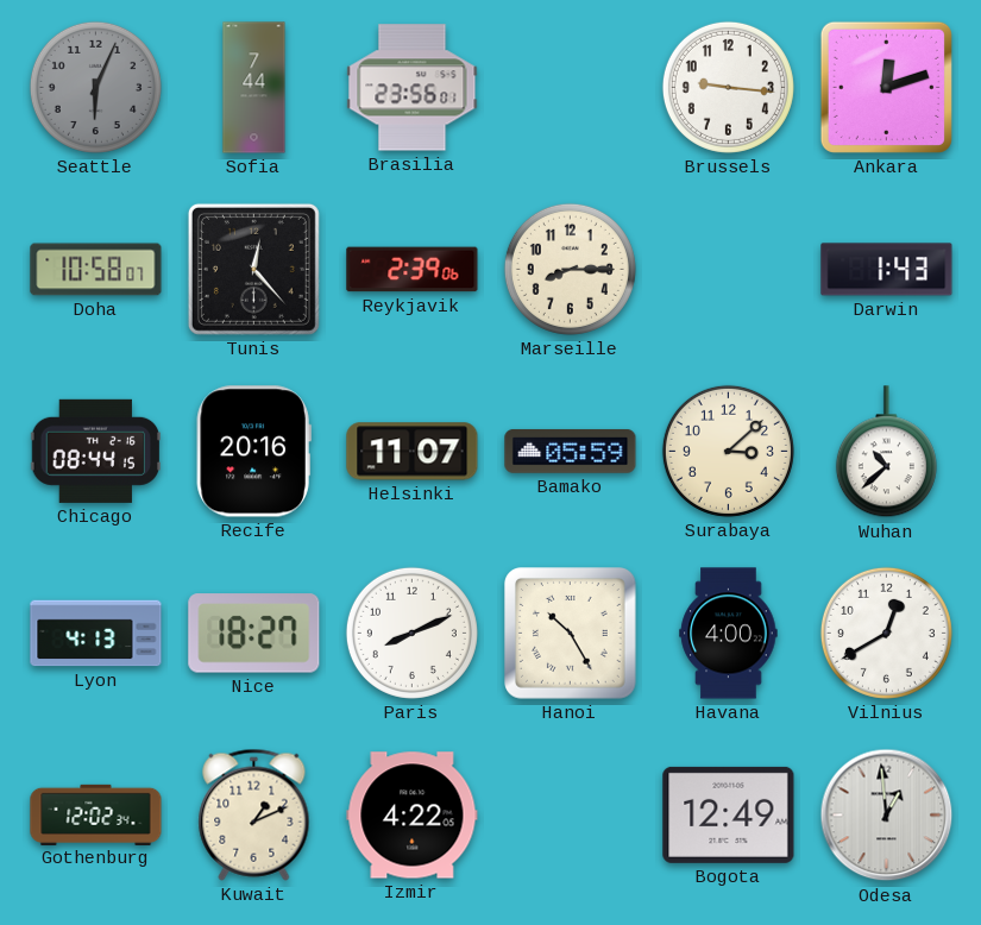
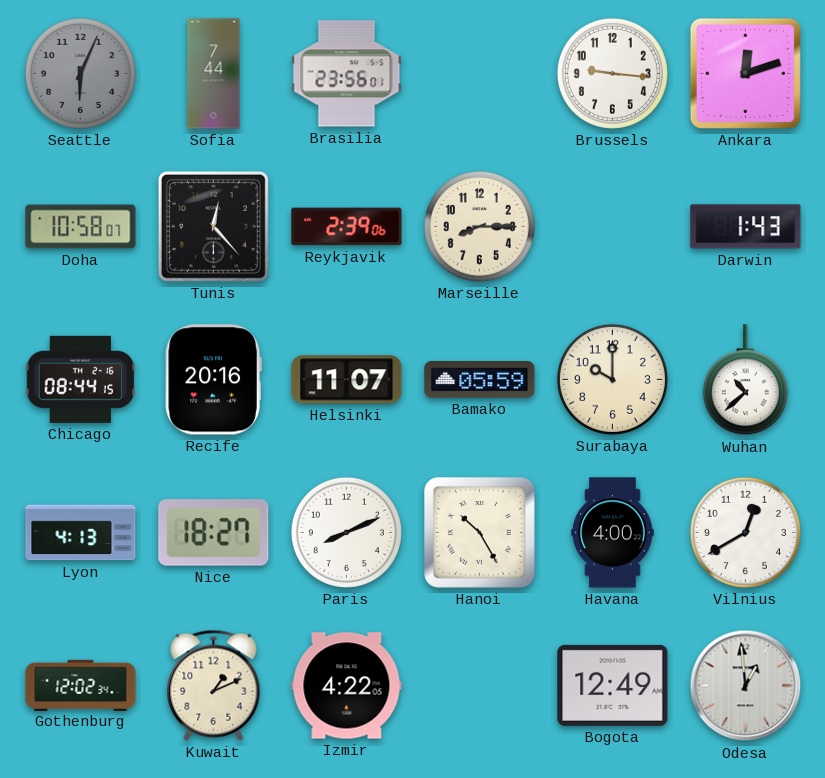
Surabaya: 3:08 -> 10:00 (612, 379)
